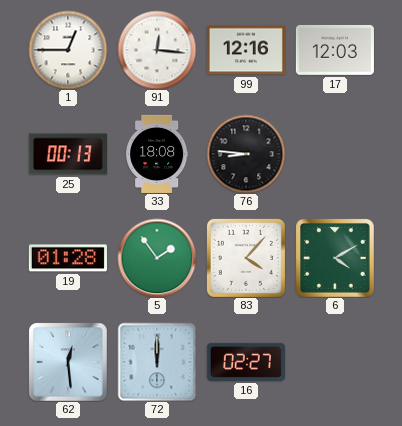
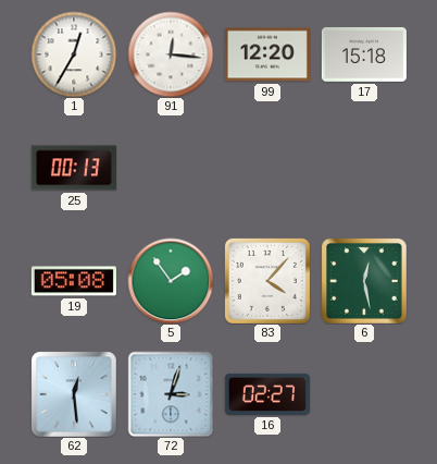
1: 12:45 -> 12:35 (74, 54)
99: 12:16 -> 12:20 (267, 54)
17: 12:03 -> 15:18 (364, 54)
33: 18:08 -> none (157, 154)
76: 8:46 -> none (246, 154)
19: 01:28 -> 05:08 (74, 281)
6: 4:10 -> 12:28 (364, 281)
72: 12:00 -> 3:03 (171, 394)
